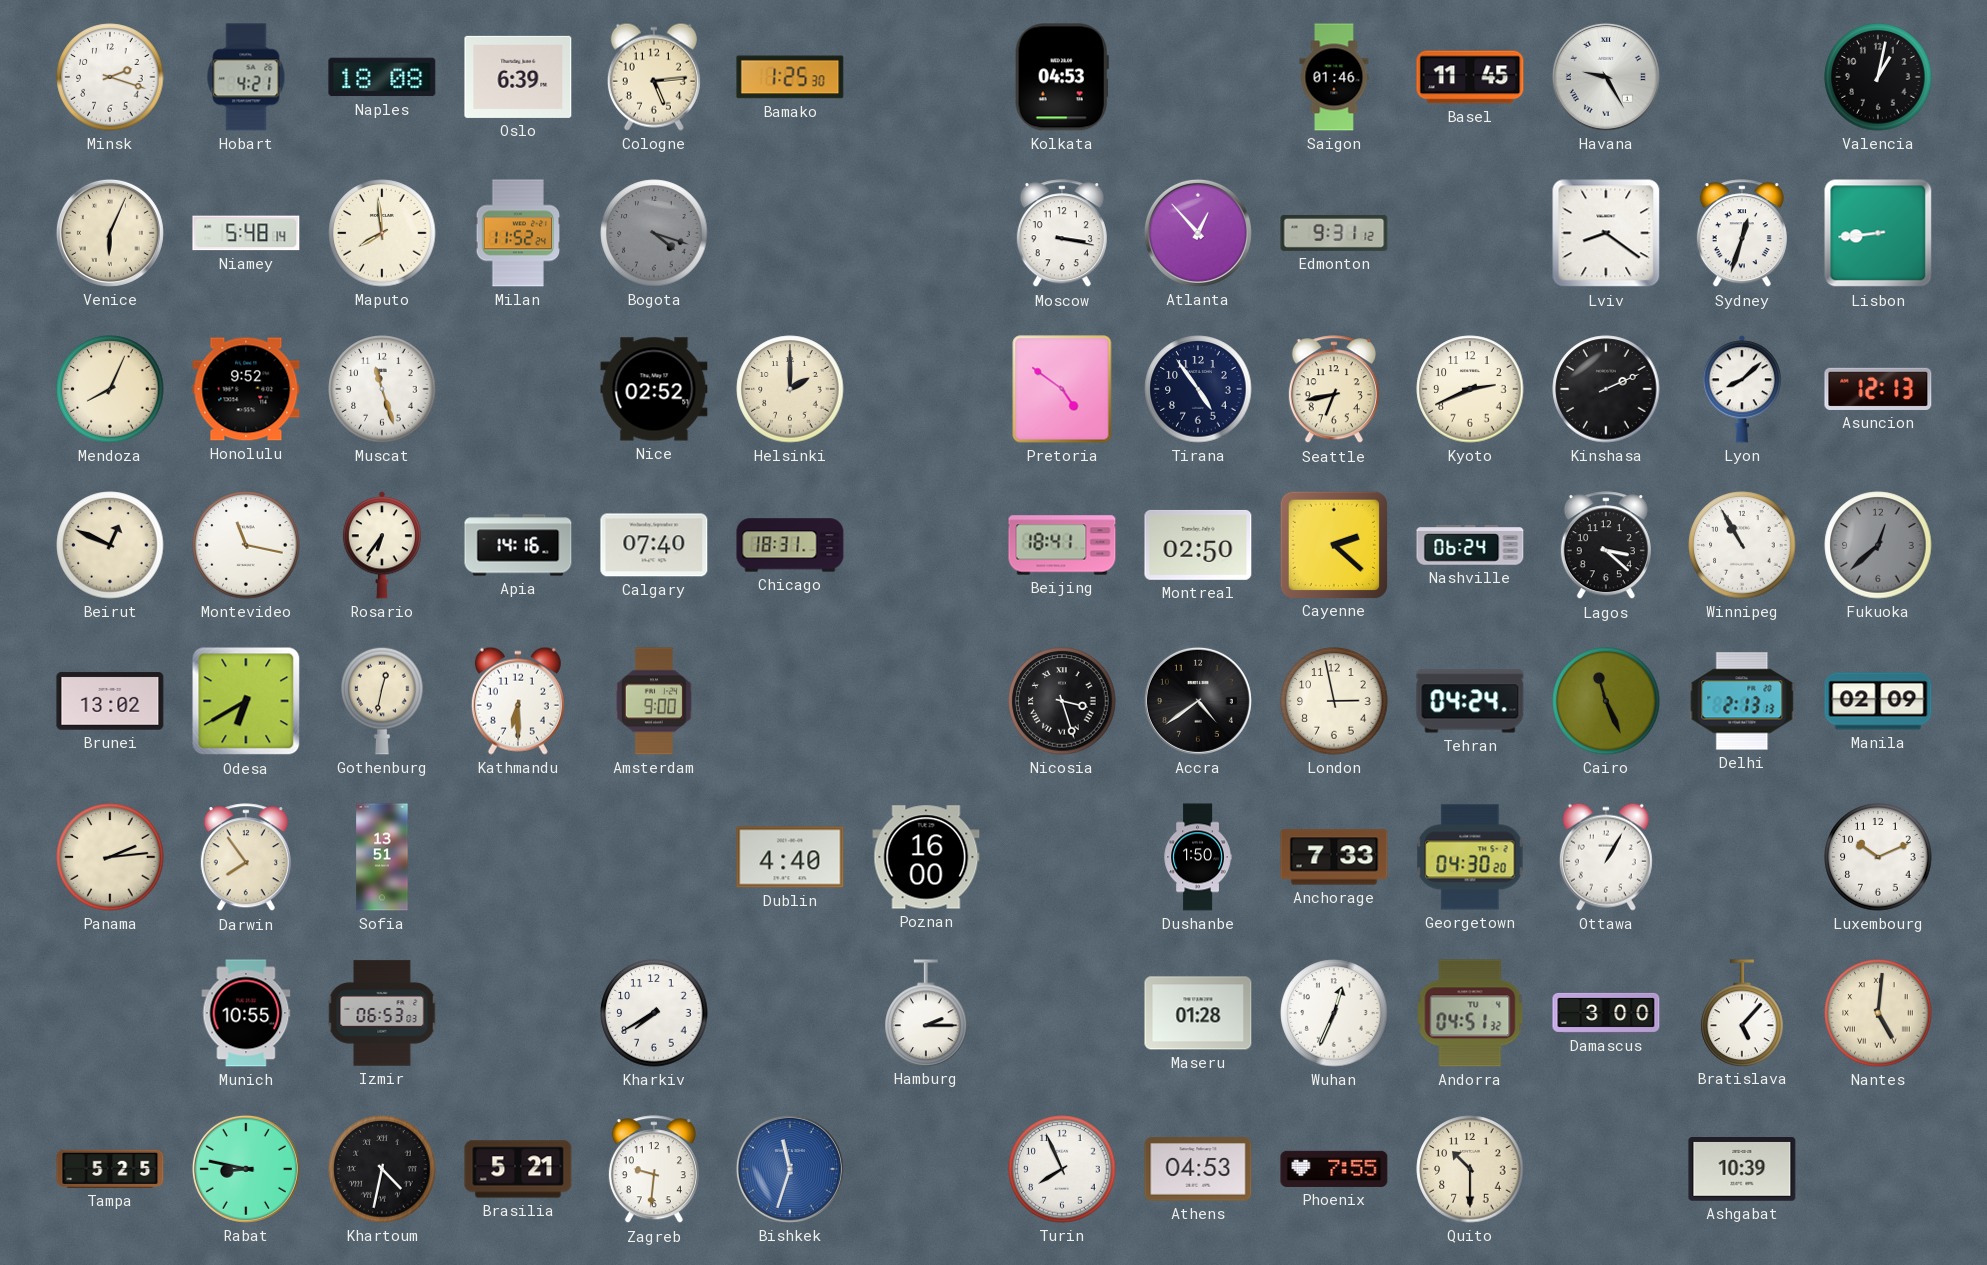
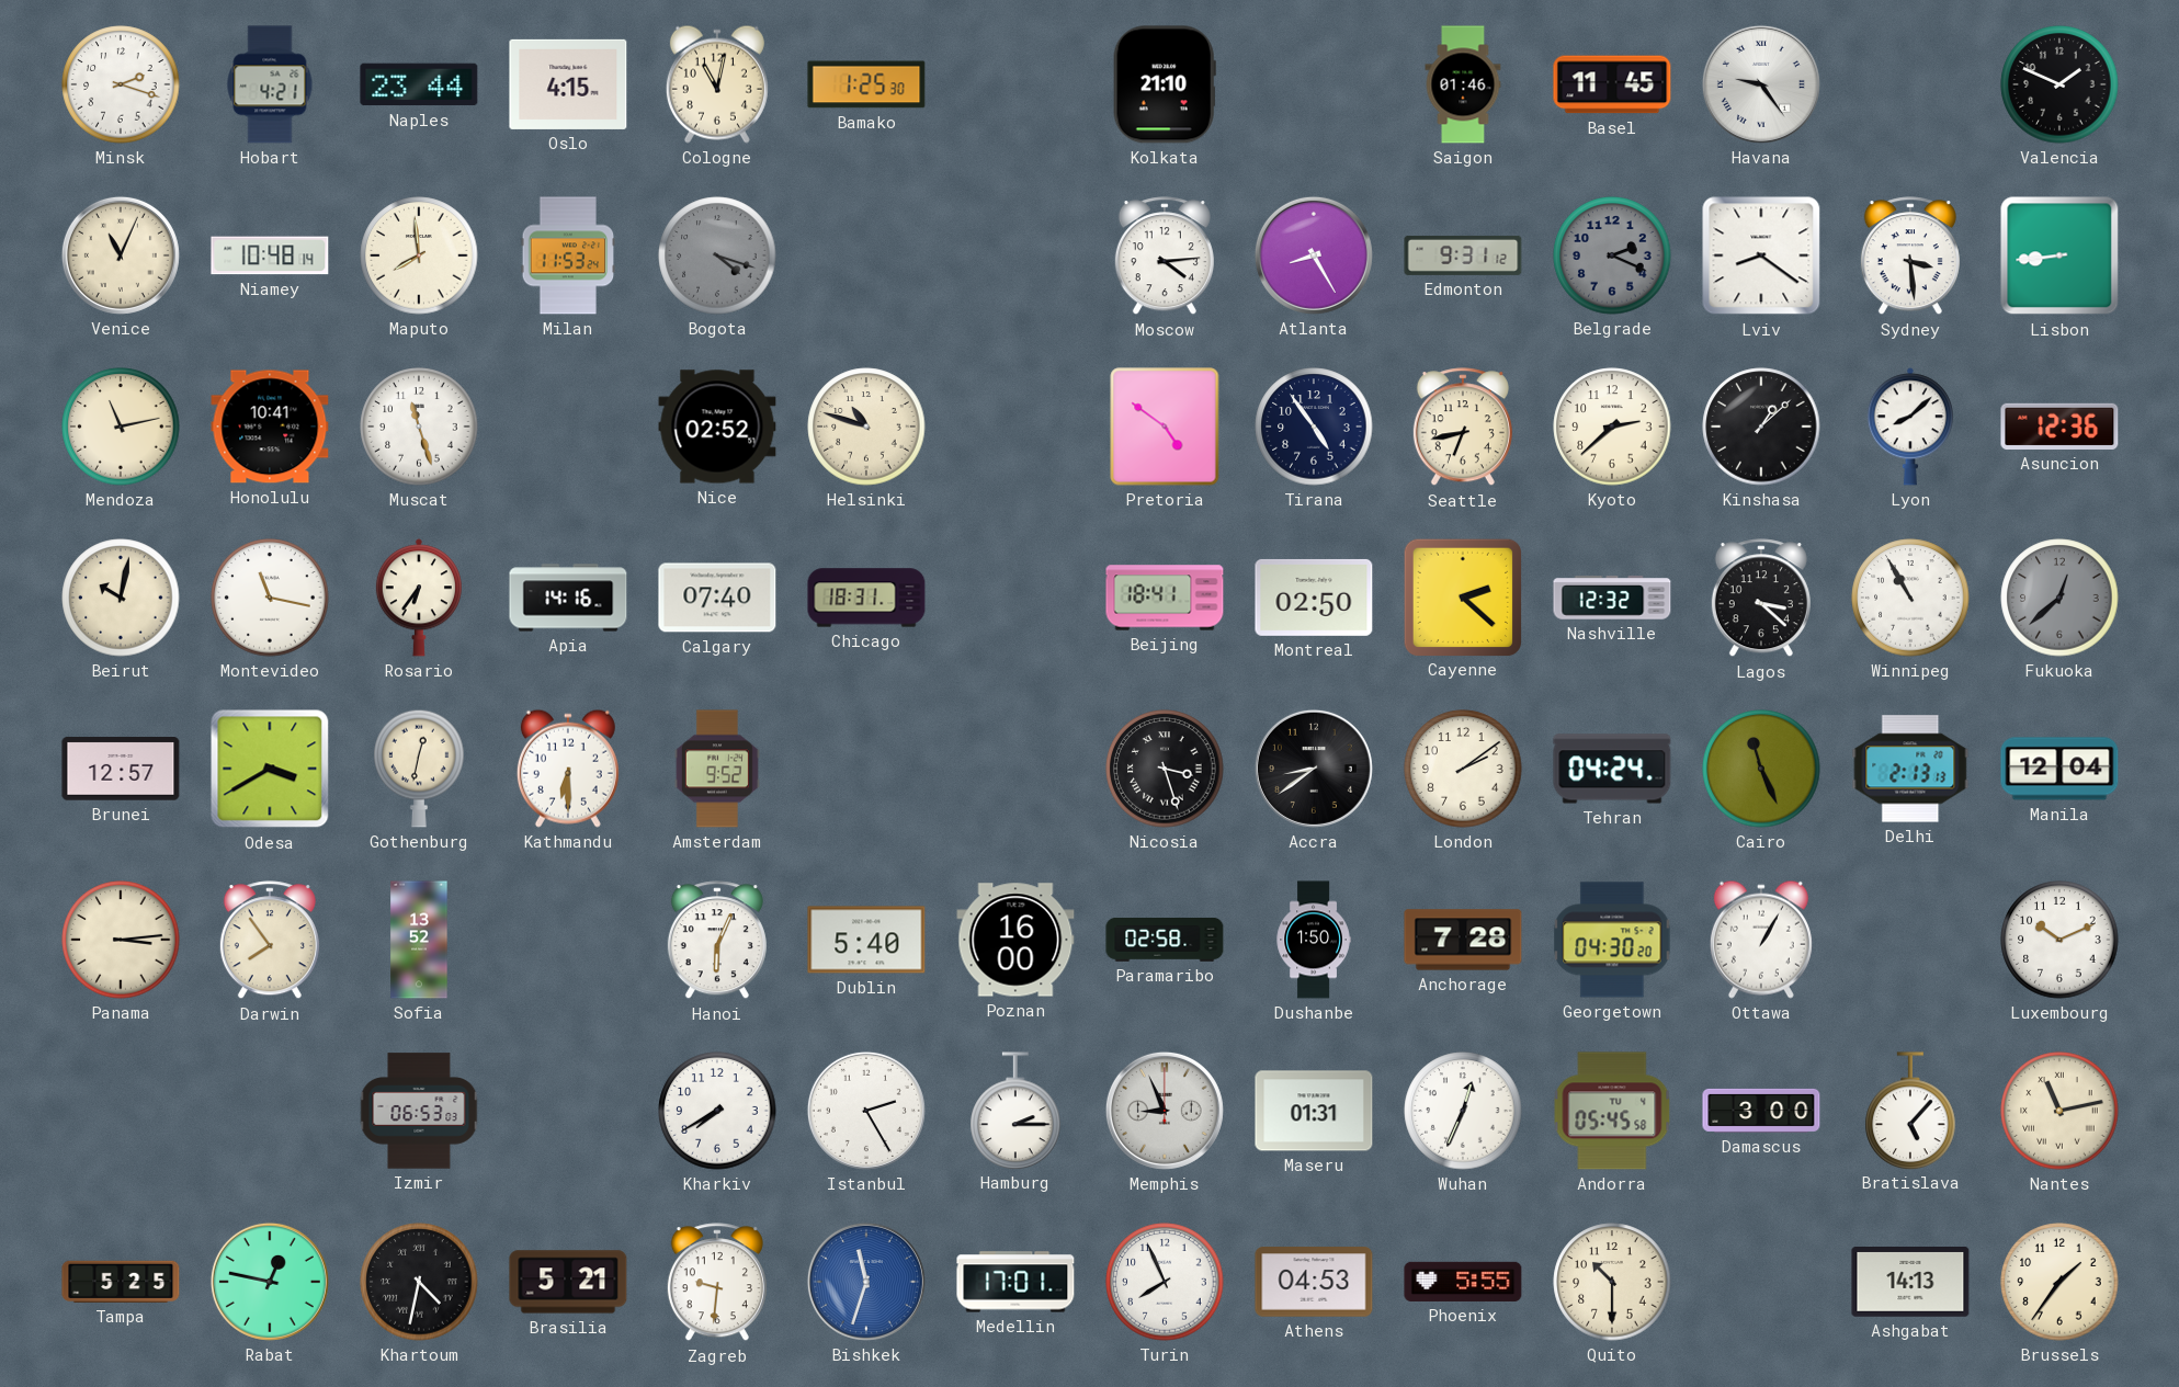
Naples: 18:08 -> 23:44 (419, 84)
Oslo: 6:39 -> 4:15 (568, 84)
Cologne: 5:14 -> 11:02 (717, 84)
Kolkata: 04:53 -> 21:10 (1165, 84)
Havana: 9:25 -> 9:24 (1761, 84)
Valencia: 1:02 -> 1:49 (2059, 84)
Venice: 6:04 -> 11:04 (121, 255)
Niamey: 5:48 -> 10:48 (270, 255)
Milan: 11:52 -> 11:53 (568, 255)
Moscow: 3:17 -> 4:14 (1165, 257)
Atlanta: 12:53 -> 8:25 (1314, 255)
Belgrade: none -> 2:19 (1612, 255)
Sydney: 12:33 -> 3:29 (1910, 257)
Mendoza: 8:04 -> 11:13 (121, 427)
Honolulu: 9:52 -> 10:41 (270, 427)
Helsinki: 2:00 -> 10:48 (866, 427)
Kyoto: 2:41 -> 2:38 (1612, 427)
Kinshasa: 2:11 -> 1:08 (1761, 427)
Asuncion: 12:13 -> 12:36 (2059, 427)
Beirut: 12:49 -> 10:02 (121, 598)
Nashville: 06:24 -> 12:32 (1612, 598)
Brunei: 13:02 -> 12:57 (121, 769)
Odesa: 6:40 -> 3:40 (270, 769)
Amsterdam: 9:00 -> 9:52 (717, 769)
Accra: 4:39 -> 8:39 (1314, 769)
London: 2:58 -> 2:09 (1463, 769)
Manila: 02:09 -> 12:04 (2059, 769)
Panama: 2:14 -> 3:14 (121, 940)
Sofia: 13:51 -> 13:52 (419, 940)
Hanoi: none -> 6:04 (717, 941)
Dublin: 4:40 -> 5:40 (866, 940)
Paramaribo: none -> 02:58 (1165, 940)
Anchorage: 7:33 -> 7:28 (1463, 940)
Munich: 10:55 -> none (246, 1013)
Istanbul: none -> 2:25 (866, 1111)
Memphis: none -> 8:56 (1165, 1111)
Maseru: 01:28 -> 01:31 (1314, 1111)
Andorra: 04:51 -> 05:45 (1612, 1111)
Nantes: 5:01 -> 11:13 (2059, 1111)
Rabat: 8:47 -> 12:47 (270, 1282)
Medellin: none -> 17:01 (1015, 1282)
Phoenix: 7:55 -> 5:55 (1463, 1282)
Ashgabat: 10:39 -> 14:13 (1910, 1283)
Brussels: none -> 1:36 (2059, 1282)
